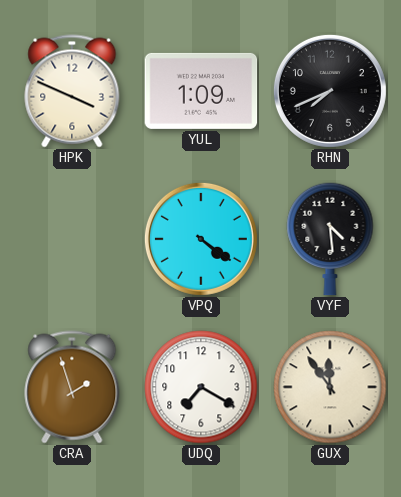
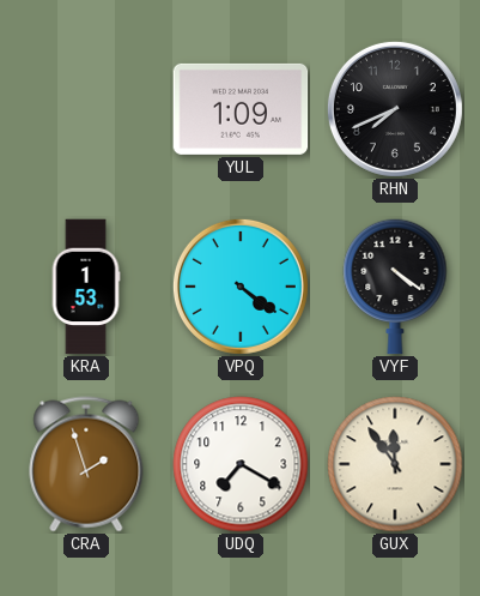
HPK: 3:49 -> none (72, 91)
KRA: none -> 1:53 (86, 287)
VYF: 4:29 -> 4:21 (395, 287)
